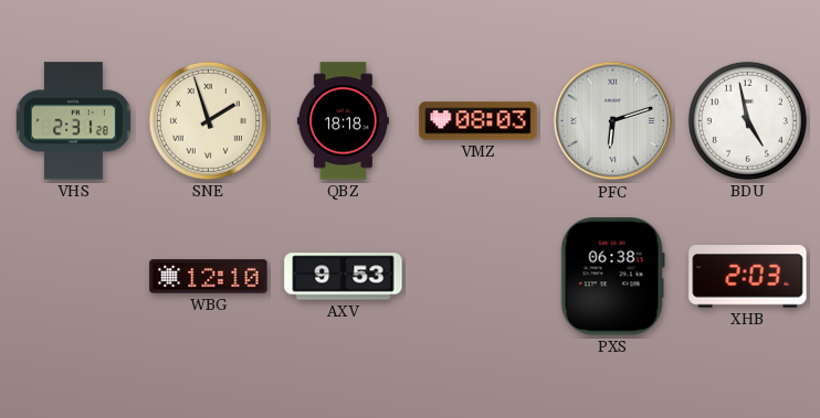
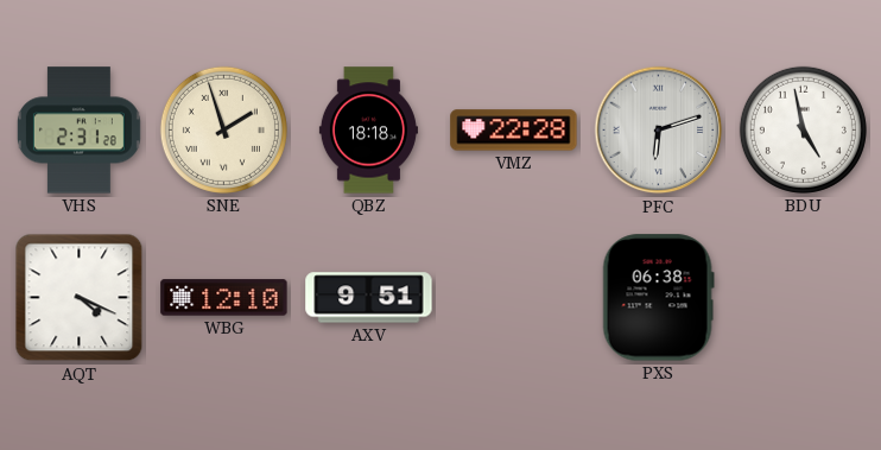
VMZ: 08:03 -> 22:28 (514, 131)
AQT: none -> 4:19 (80, 298)
AXV: 9:53 -> 9:51 (369, 298)
XHB: 2:03 -> none (748, 277)
